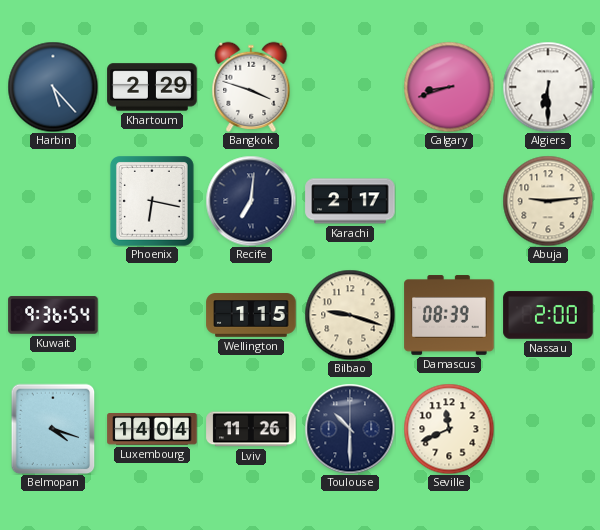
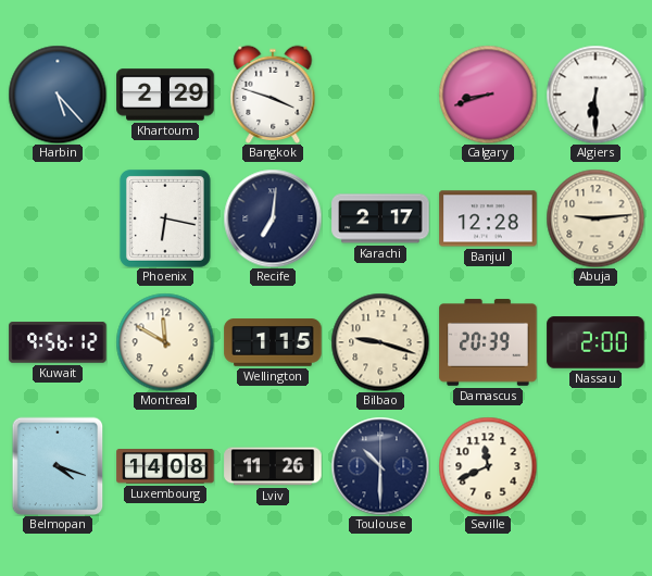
Banjul: none -> 12:28 (488, 218)
Kuwait: 9:36 -> 9:56 (58, 342)
Montreal: none -> 11:50 (165, 342)
Damascus: 08:39 -> 20:39 (488, 342)
Luxembourg: 14:04 -> 14:08 (165, 467)
